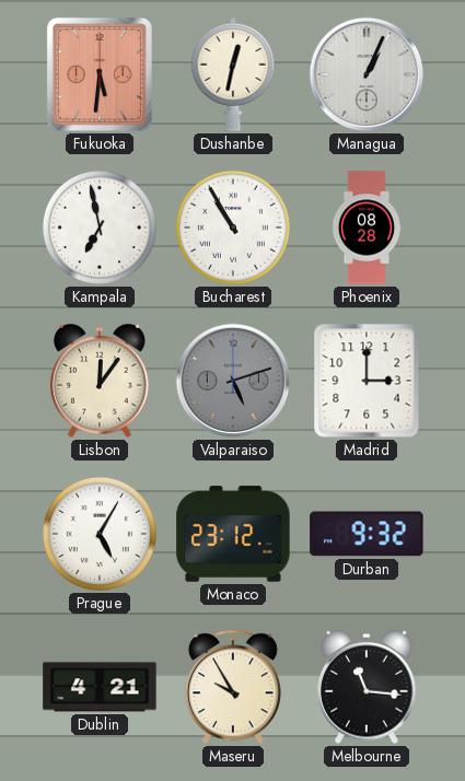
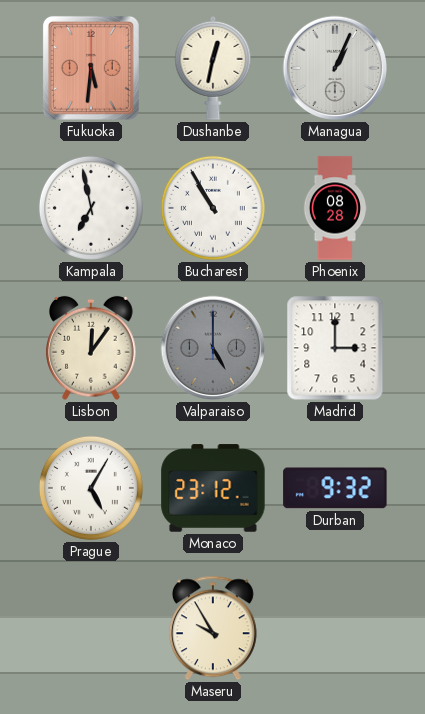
Valparaiso: 5:12 -> 5:00 (213, 348)
Dublin: 4:21 -> none (100, 687)
Melbourne: 11:16 -> none (367, 687)
